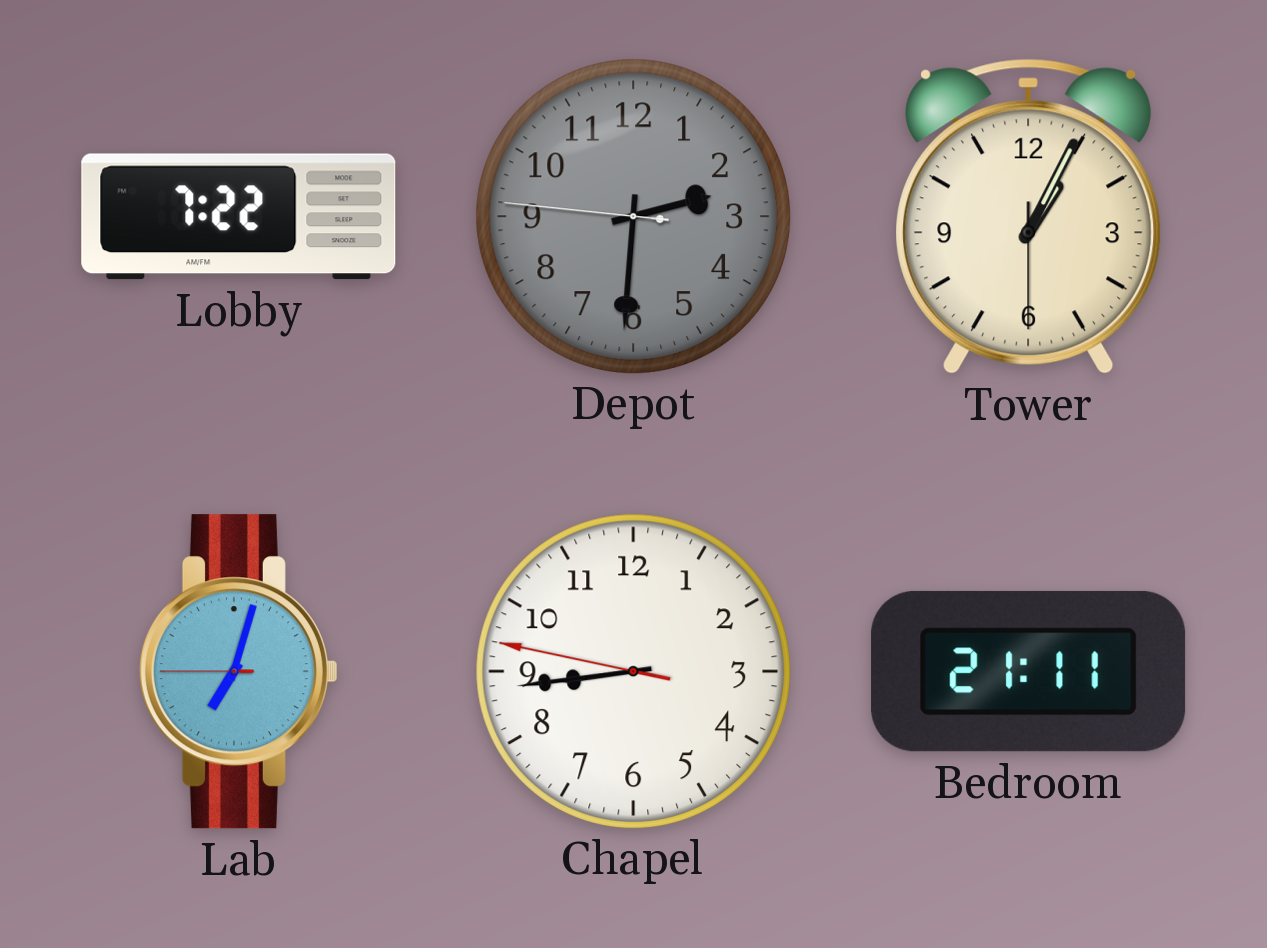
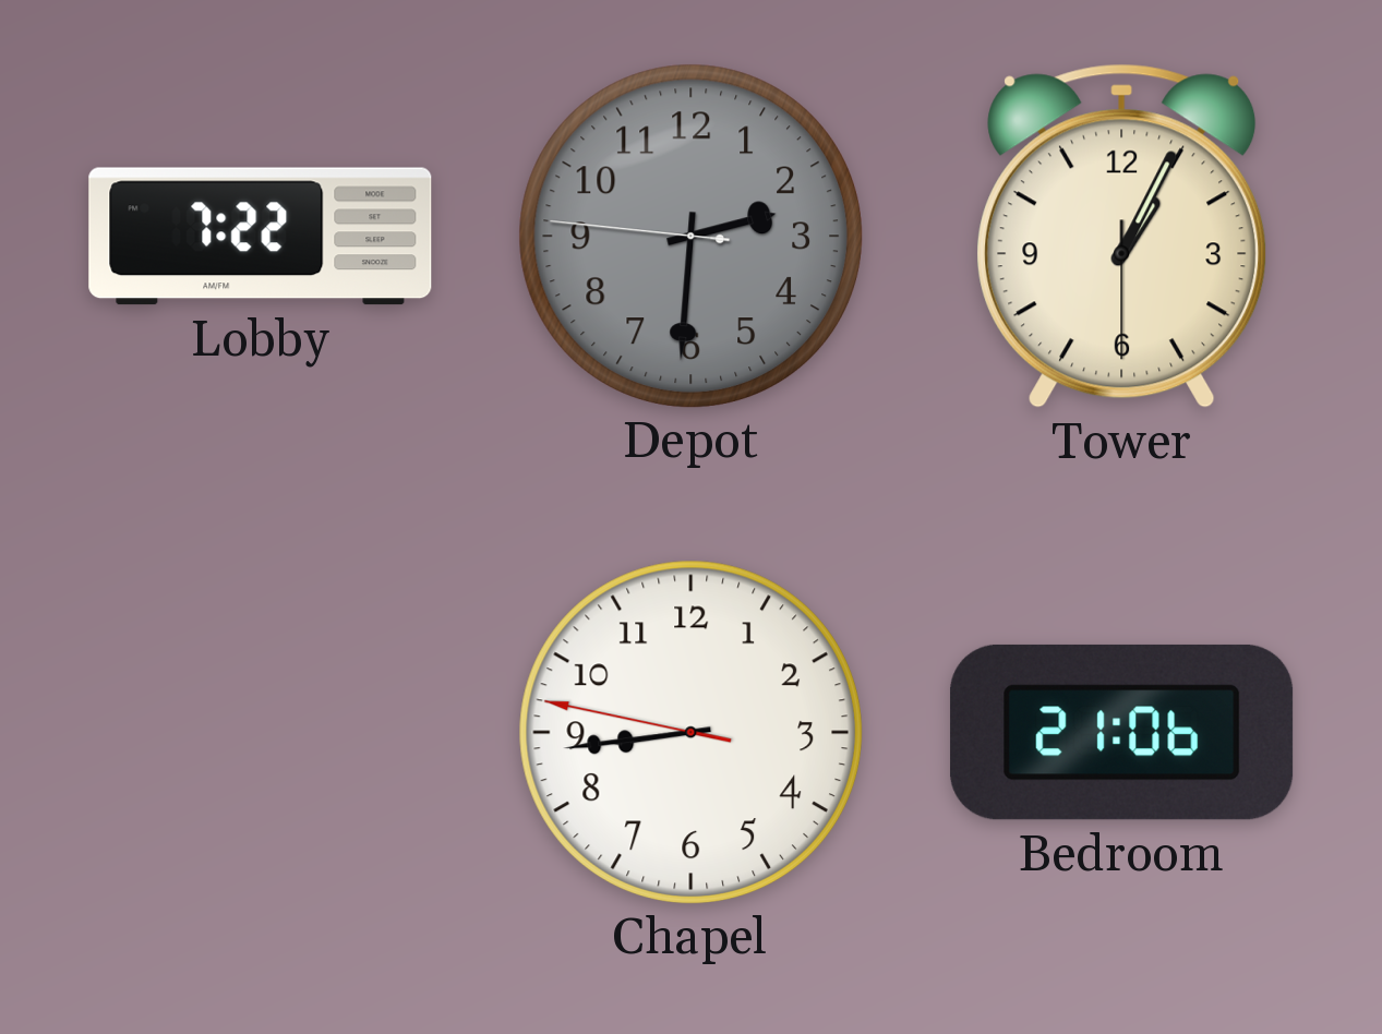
Lab: 7:02 -> none (238, 672)
Bedroom: 21:11 -> 21:06 (1122, 732)
